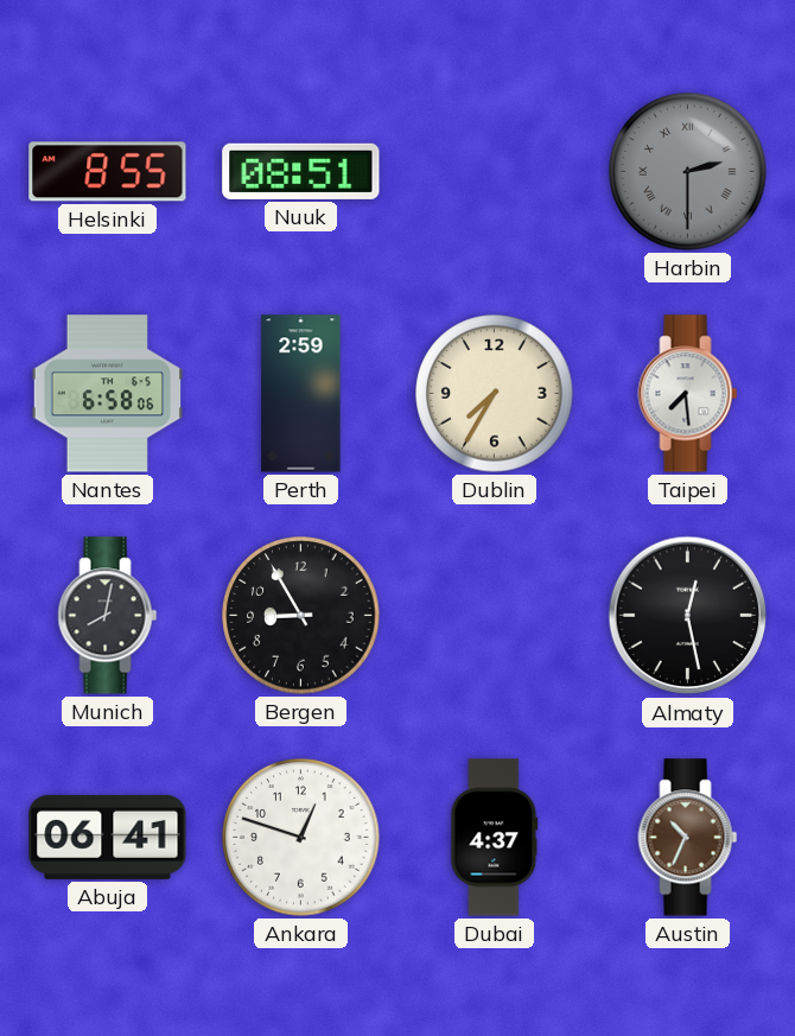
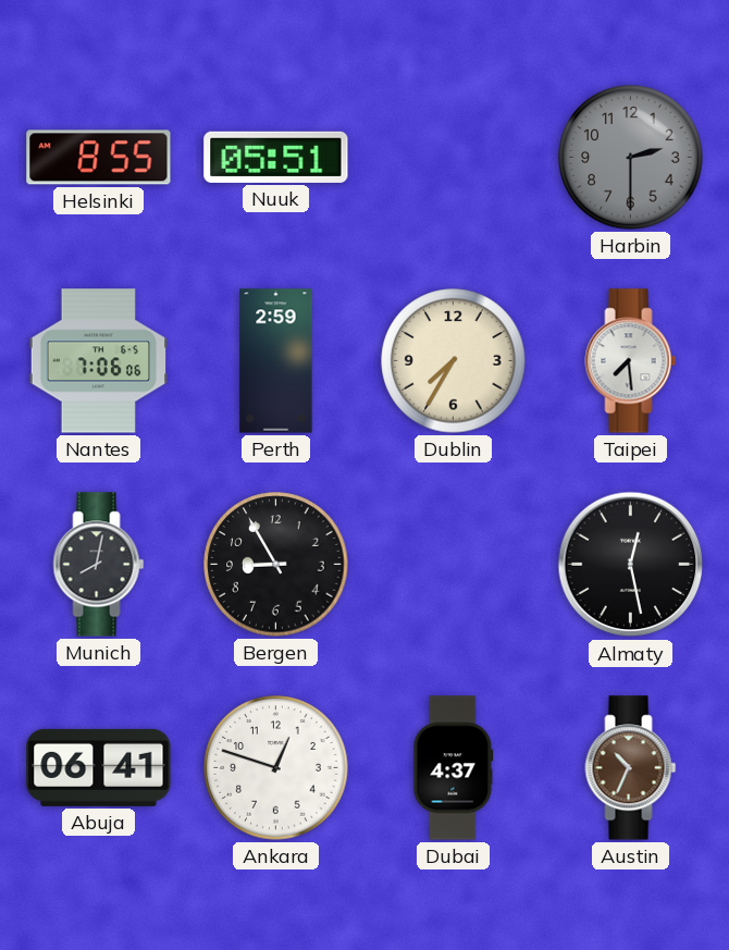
Nuuk: 08:51 -> 05:51 (276, 157)
Harbin numerals: Roman -> Arabic (631, 158)
Nantes: 6:58 -> 7:06 (98, 361)
